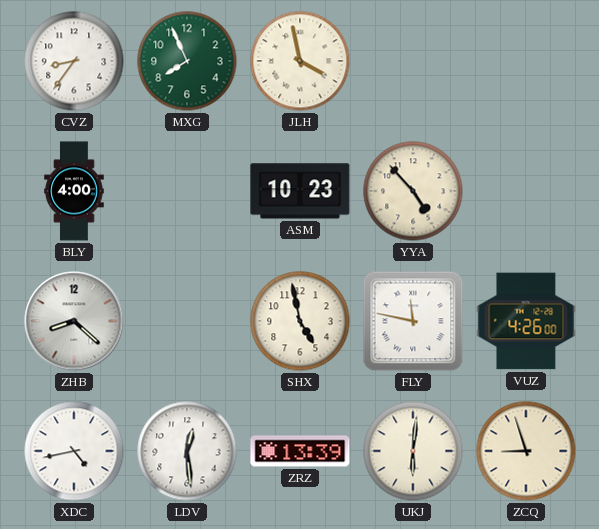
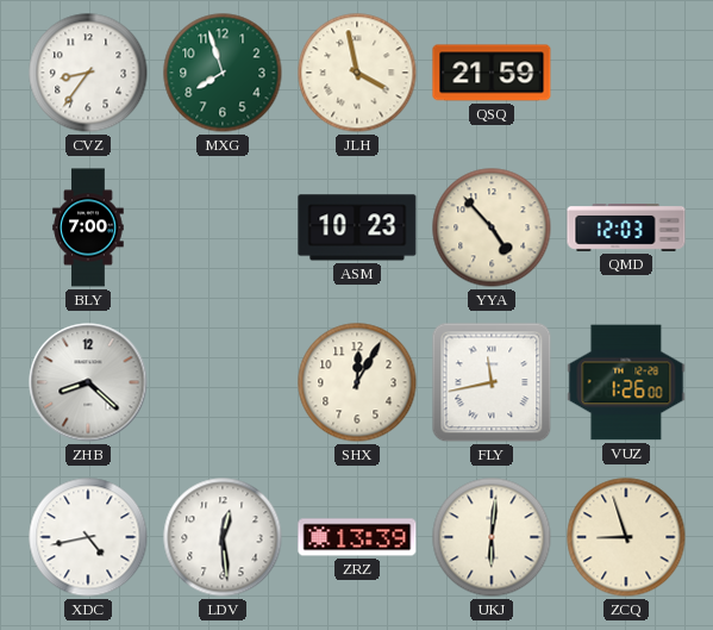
MXG: 7:56 -> 7:57 (223, 73)
QSQ: none -> 21:59 (492, 73)
BLY: 4:00 -> 7:00 (88, 227)
QMD: none -> 12:03 (626, 229)
SHX: 4:58 -> 12:05 (357, 382)
FLY: 11:47 -> 11:43 (492, 382)
VUZ: 4:26 -> 1:26 (626, 382)
